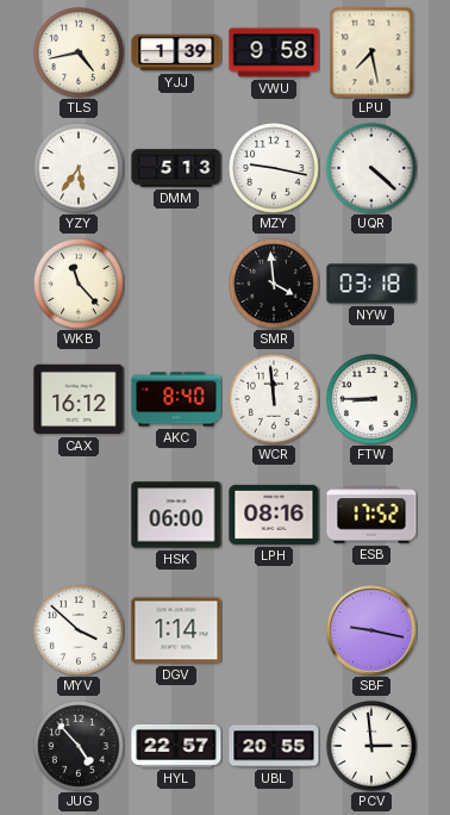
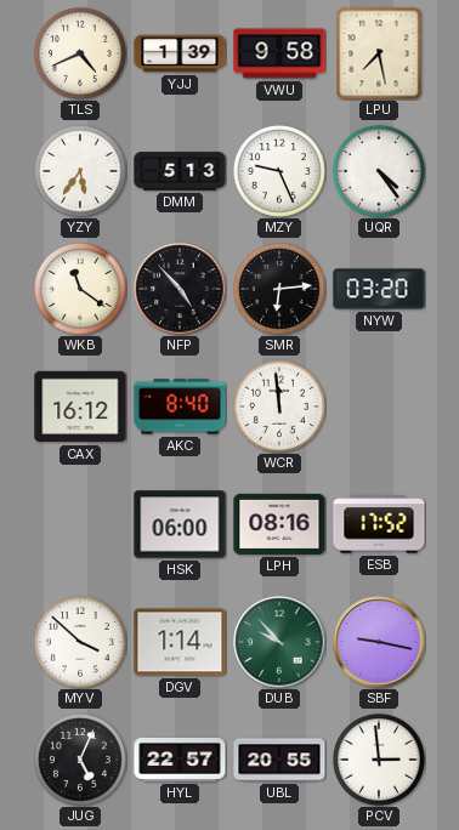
TLS: 4:43 -> 4:41 (81, 55)
MZY: 9:17 -> 9:26 (280, 172)
UQR: 4:22 -> 4:24 (380, 172)
WKB: 11:23 -> 11:21 (81, 290)
NFP: none -> 4:53 (180, 289)
SMR: 3:59 -> 6:14 (280, 290)
NYW: 03:18 -> 03:20 (379, 289)
FTW: 8:45 -> none (373, 400)
DUB: none -> 9:53 (279, 642)
JUG: 4:53 -> 5:04 (81, 761)
